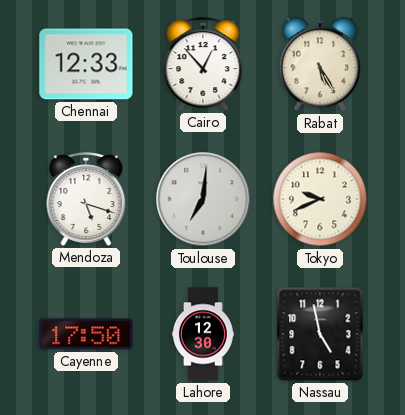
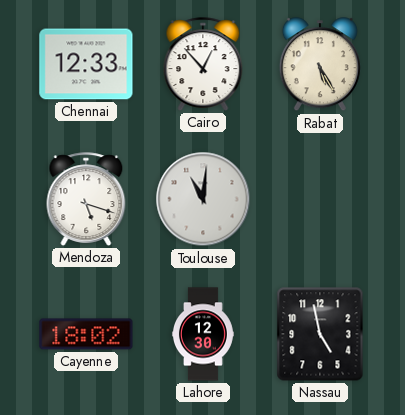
Toulouse: 7:01 -> 11:01 (203, 199)
Tokyo: 9:41 -> none (320, 199)
Cayenne: 17:50 -> 18:02 (86, 334)
